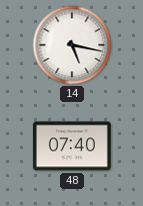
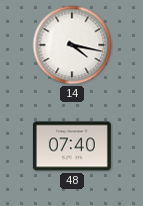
14: 5:17 -> 4:17 (72, 45)
